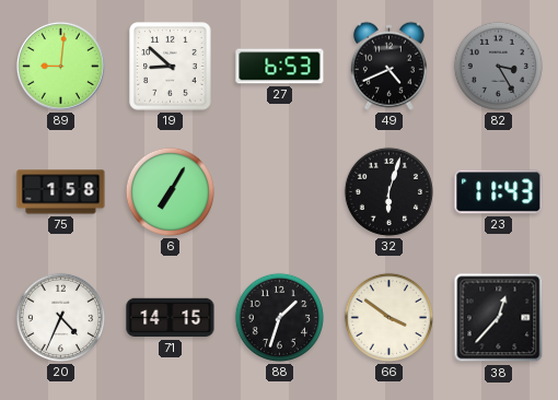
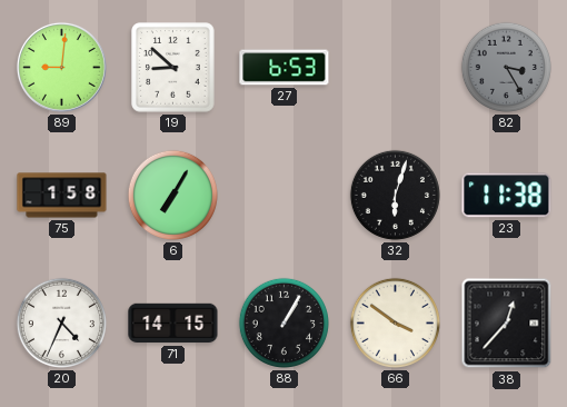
49: 4:41 -> none (388, 66)
23: 11:43 -> 11:38 (507, 196)
88: 1:33 -> 1:05 (283, 322)
